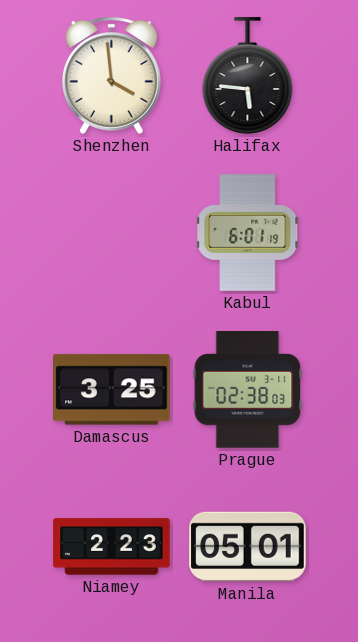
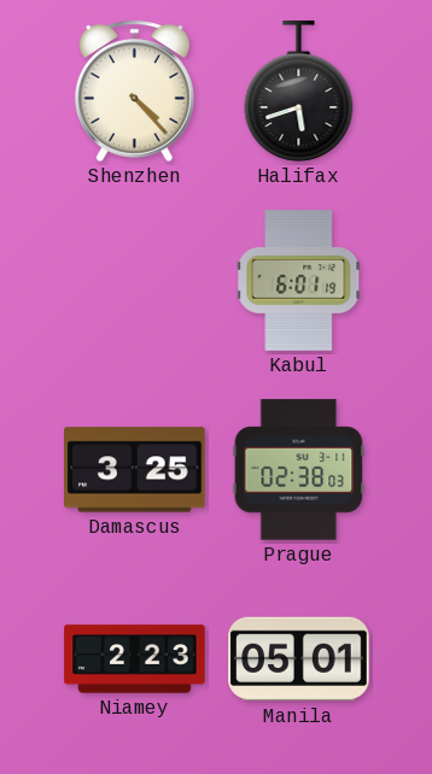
Shenzhen: 3:59 -> 4:23 (135, 90)
Halifax: 5:46 -> 5:42 (299, 92)
